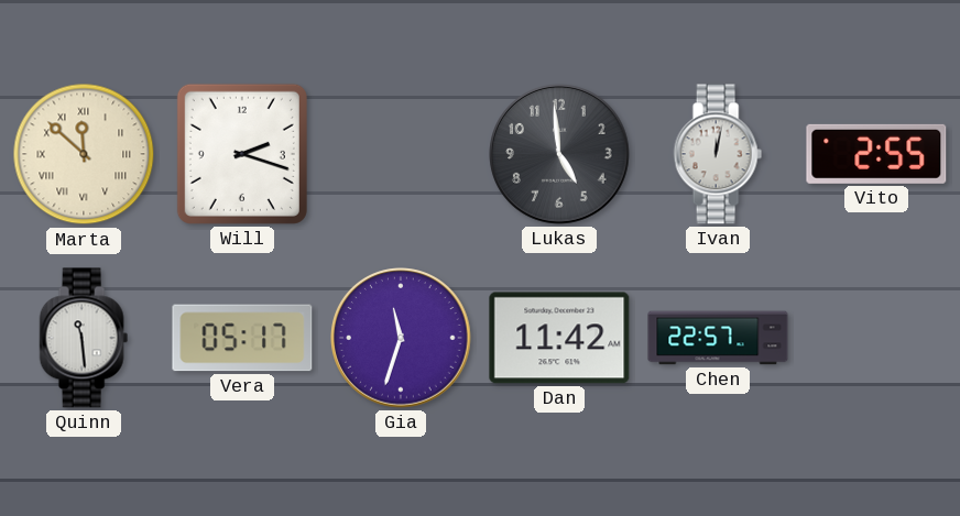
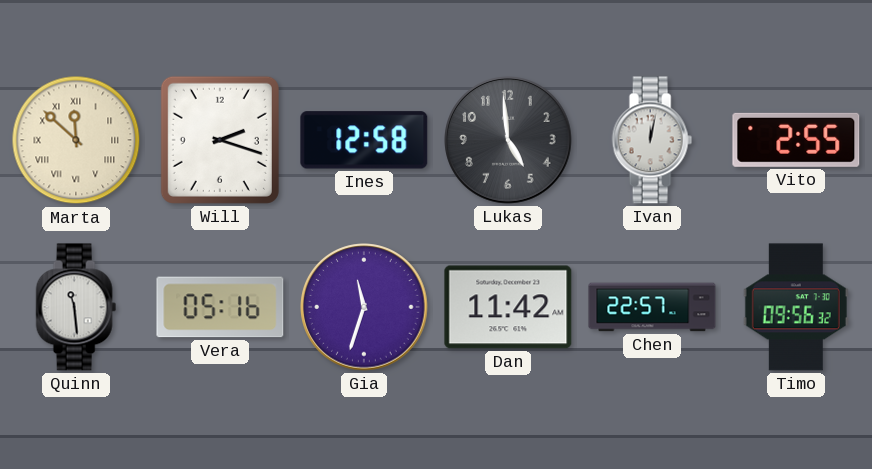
Ines: none -> 12:58 (364, 140)
Vera: 05:17 -> 05:16 (220, 307)
Timo: none -> 09:56 (796, 307)
